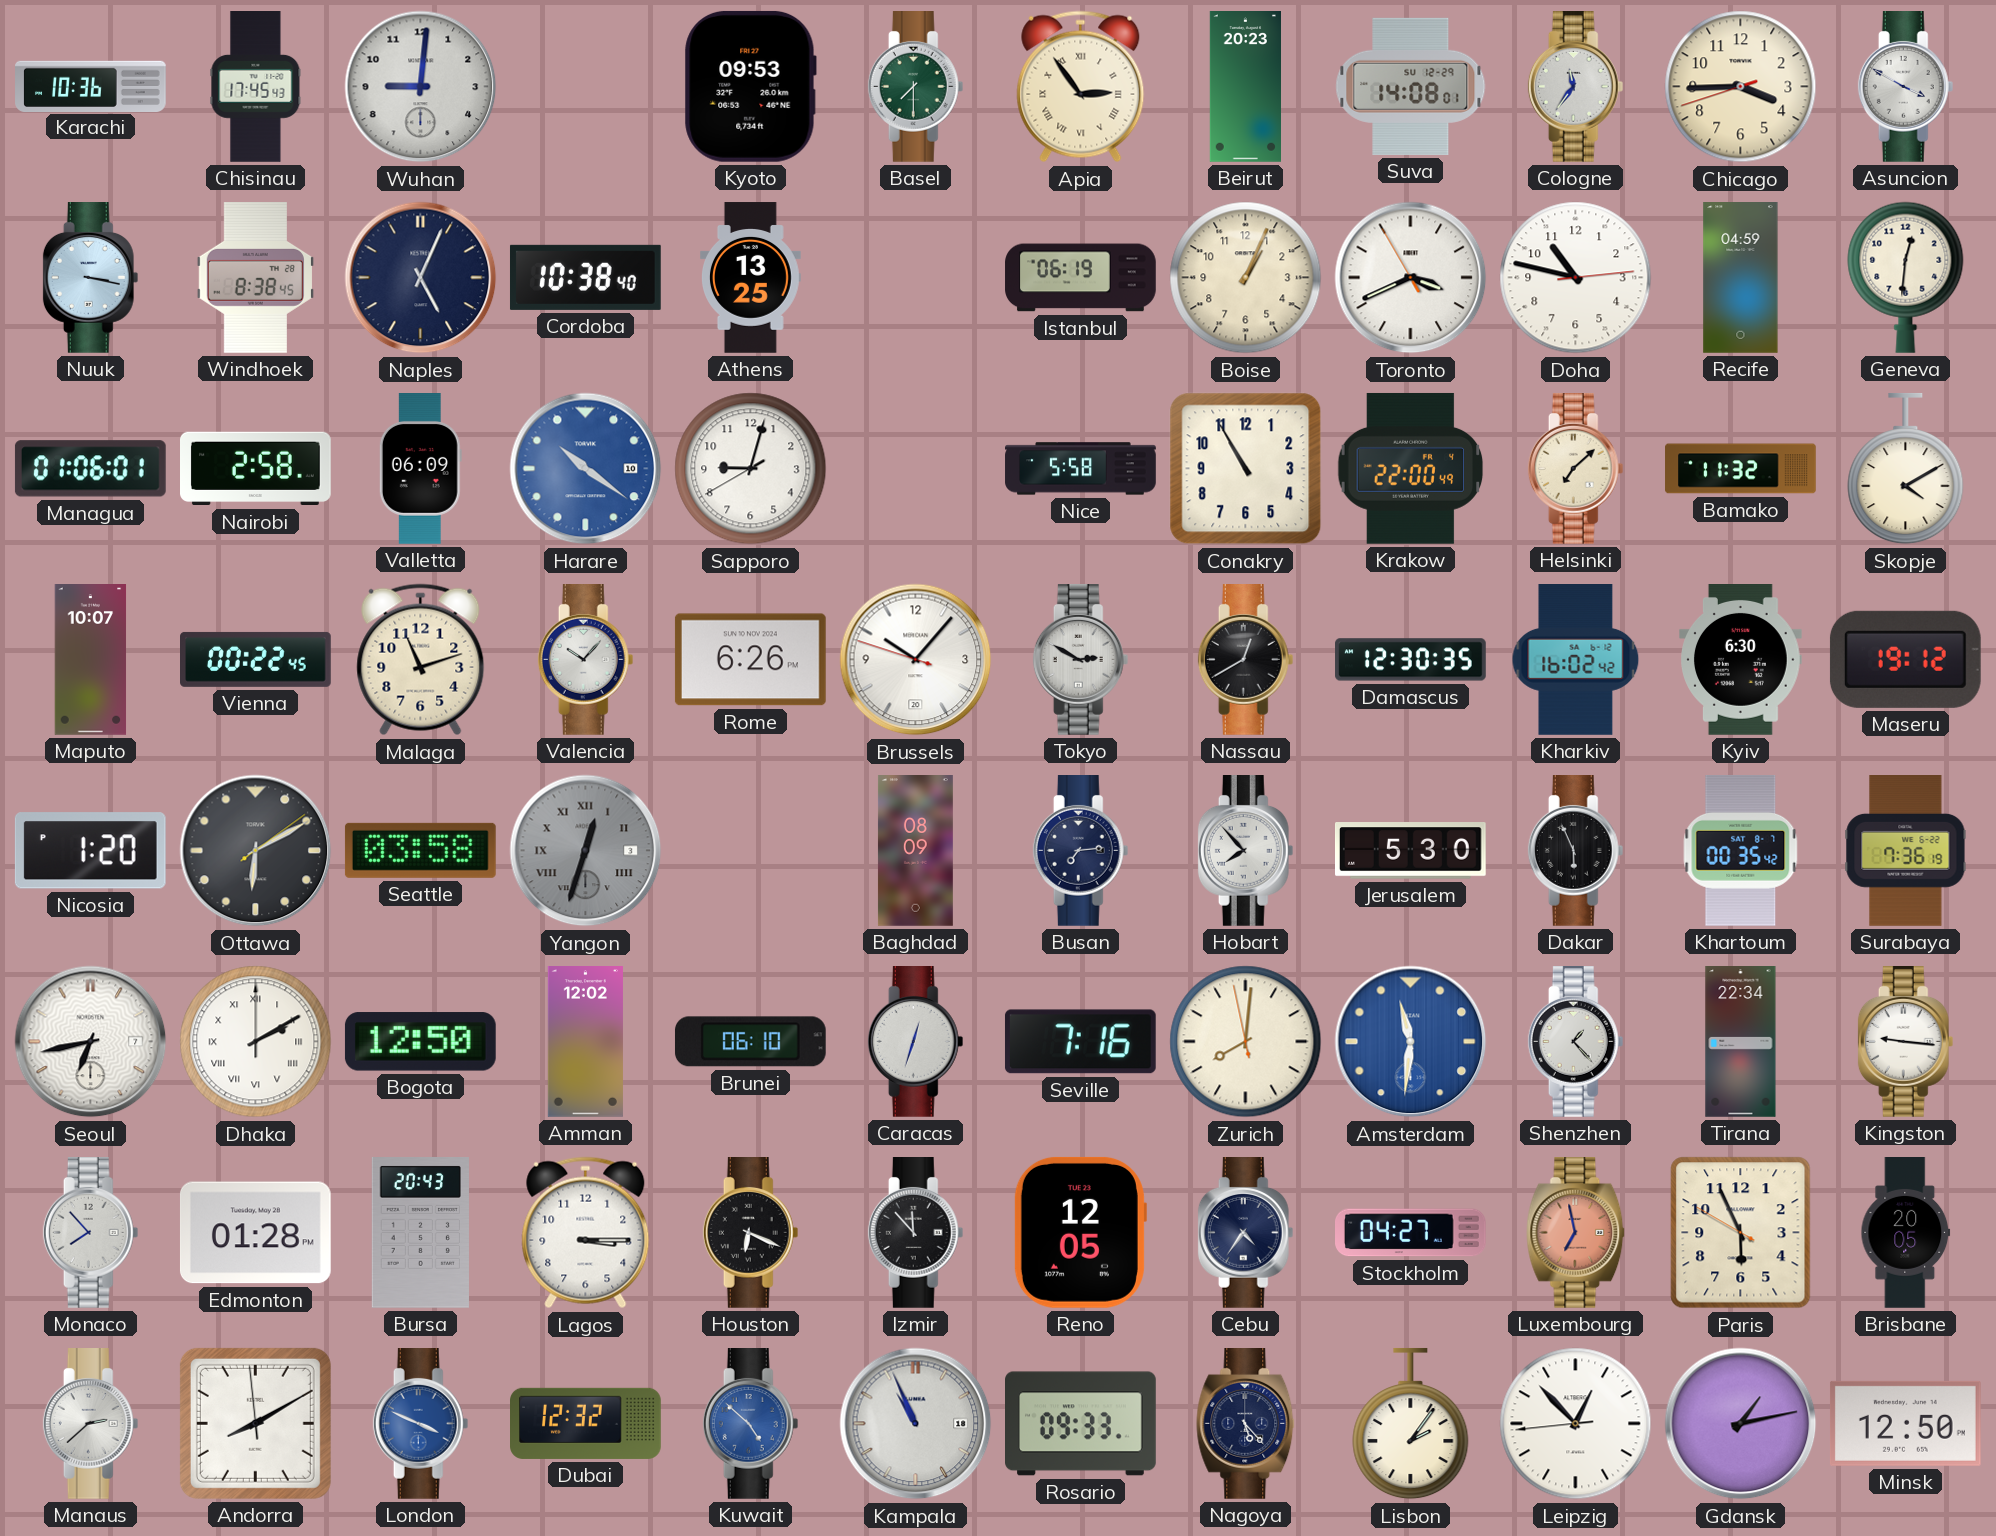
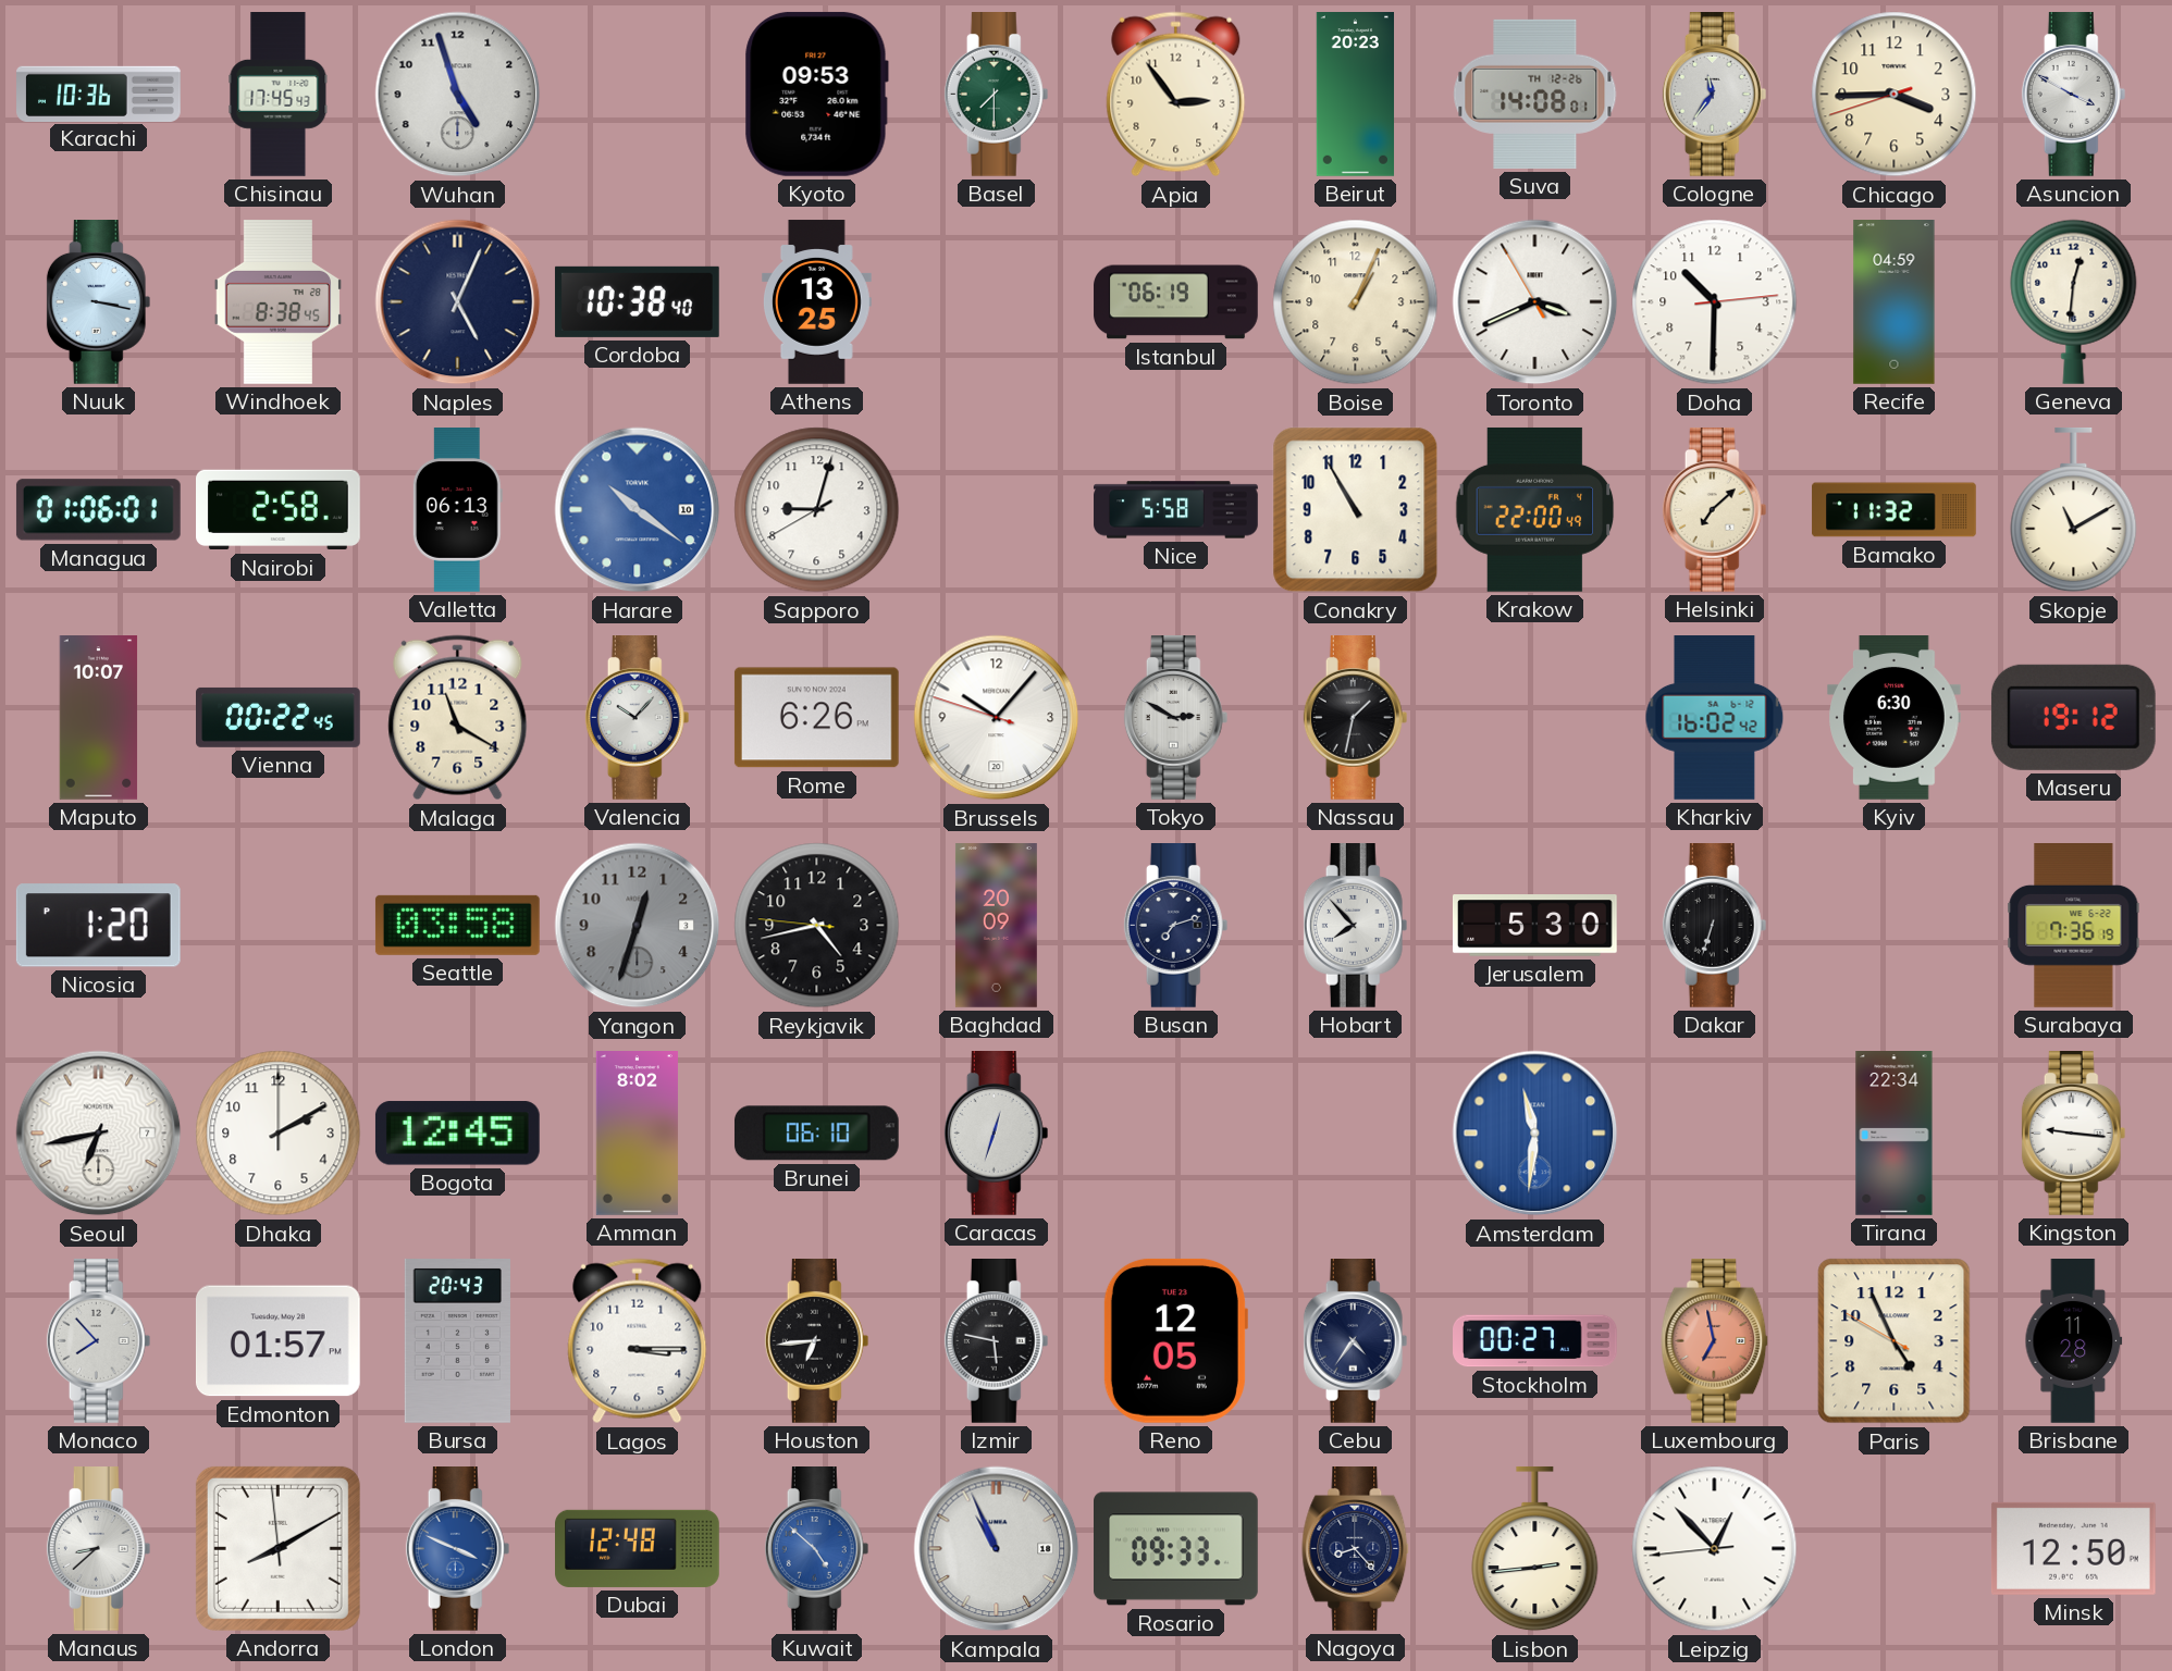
Wuhan: 9:01 -> 4:57 (458, 95)
Apia numerals: Roman -> Arabic (1176, 95)
Suva date: SU 12-29 -> TH 12-26 (1535, 94)
Doha: 10:47 -> 10:30 (1715, 302)
Valletta: 06:09 -> 06:13 (457, 510)
Skopje: 4:10 -> 11:10 (2074, 510)
Malaga: 11:12 -> 11:20 (458, 718)
Nassau: 12:40 -> 1:32 (1356, 718)
Damascus: 12:30 -> none (1411, 660)
Ottawa: 6:10 -> none (256, 851)
Yangon numerals: Roman -> Arabic (638, 926)
Reykjavik: none -> 4:42 (817, 926)
Baghdad: 08:09 -> 20:09 (996, 926)
Busan: 7:14 -> 7:12 (1176, 926)
Dakar: 5:56 -> 6:33 (1715, 926)
Khartoum: 00:35 -> none (1741, 850)
Dhaka numerals: Roman -> Arabic (279, 1134)
Bogota: 12:50 -> 12:45 (457, 1134)
Amman: 12:02 -> 8:02 (637, 1134)
Seville: 7:16 -> none (1080, 1042)
Zurich: 8:00 -> none (1246, 1042)
Shenzhen: 1:23 -> none (1576, 1042)
Edmonton: 01:28 -> 01:57 (277, 1341)
Houston: 6:19 -> 6:44 (817, 1341)
Izmir: 11:53 -> 5:47 (997, 1341)
Stockholm: 04:27 -> 00:27 (1535, 1341)
Paris: 5:55 -> 4:55 (1895, 1341)
Brisbane: 20:05 -> 11:28 (2074, 1341)
Manaus: 2:38 -> 8:38 (99, 1549)
Dubai: 12:32 -> 12:48 (638, 1548)
Nagoya: 5:23 -> 8:23 (1356, 1549)
Lisbon: 2:06 -> 2:44 (1535, 1549)
Gdansk: 1:13 -> none (1741, 1424)
